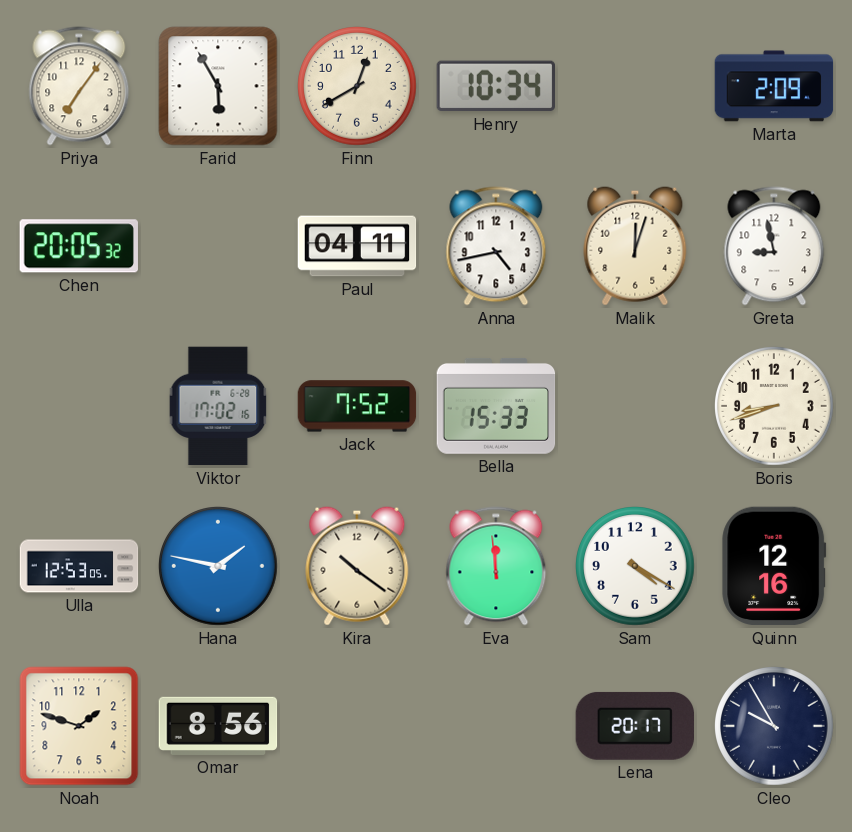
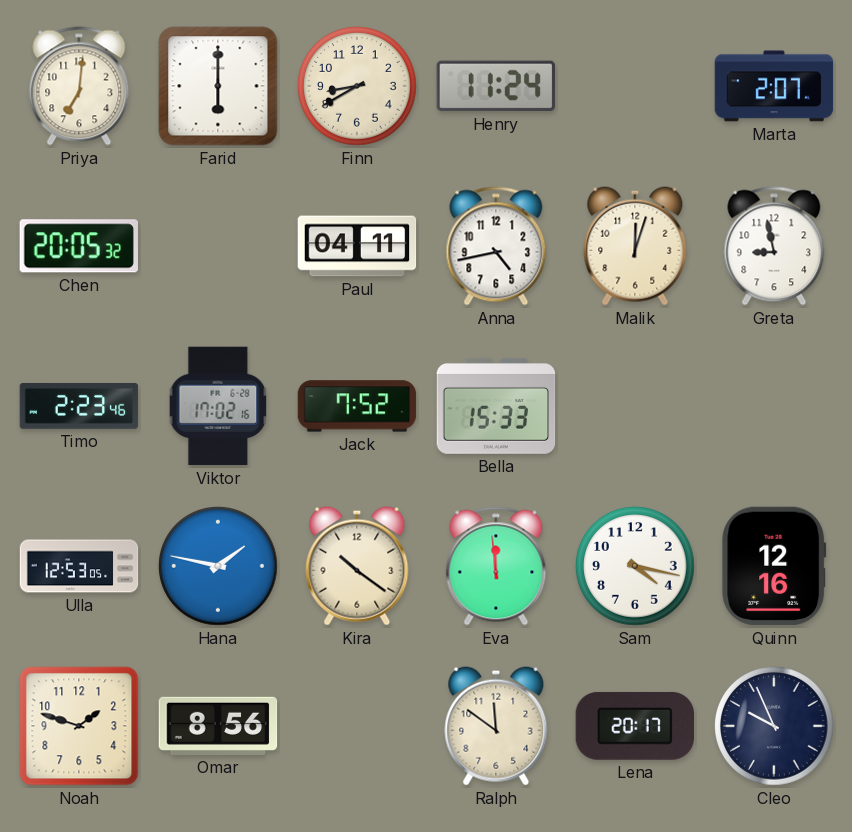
Priya: 7:06 -> 7:01 (79, 86)
Farid: 5:55 -> 6:00 (218, 86)
Finn: 12:40 -> 8:40 (358, 87)
Henry: 10:34 -> 11:24 (495, 86)
Marta: 2:09 -> 2:07 (774, 86)
Timo: none -> 2:23 (79, 406)
Boris: 8:42 -> none (775, 407)
Sam: 4:20 -> 4:17 (636, 567)
Ralph: none -> 11:51 (496, 726)
Cleo: 9:55 -> 9:56 (775, 727)
